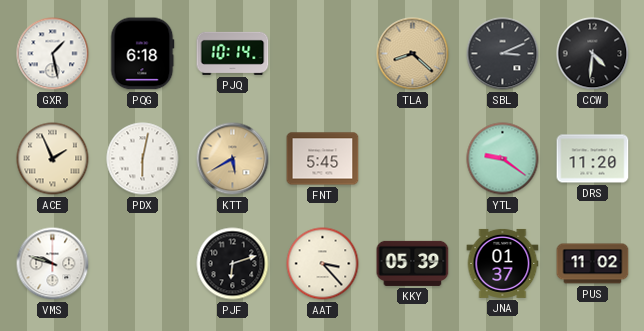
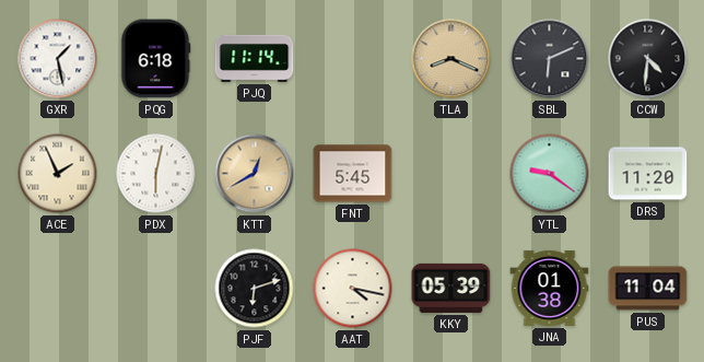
PJQ: 10:14 -> 11:14 (255, 58)
TLA: 8:22 -> 8:19 (451, 59)
SBL: 3:11 -> 6:11 (550, 59)
KTT: 5:40 -> 12:40 (255, 174)
VMS: 9:48 -> none (53, 264)
AAT: 3:23 -> 4:17 (353, 289)
JNA: 01:37 -> 01:38 (550, 288)
PUS: 11:02 -> 11:04 (648, 289)
